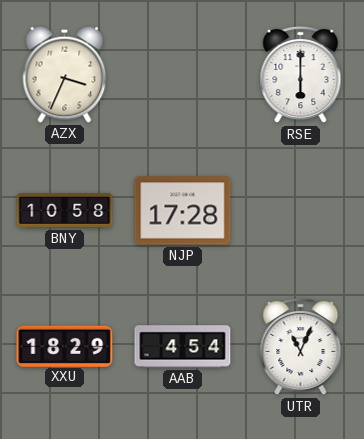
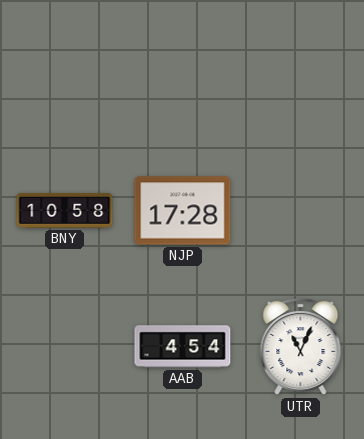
AZX: 3:34 -> none (65, 74)
RSE: 6:00 -> none (301, 75)
XXU: 18:29 -> none (65, 346)
